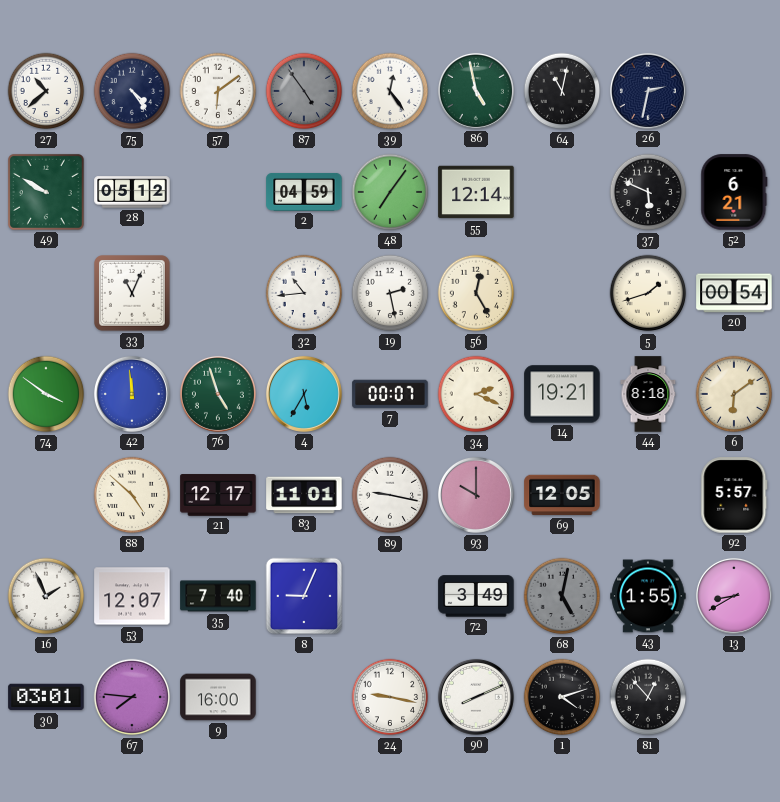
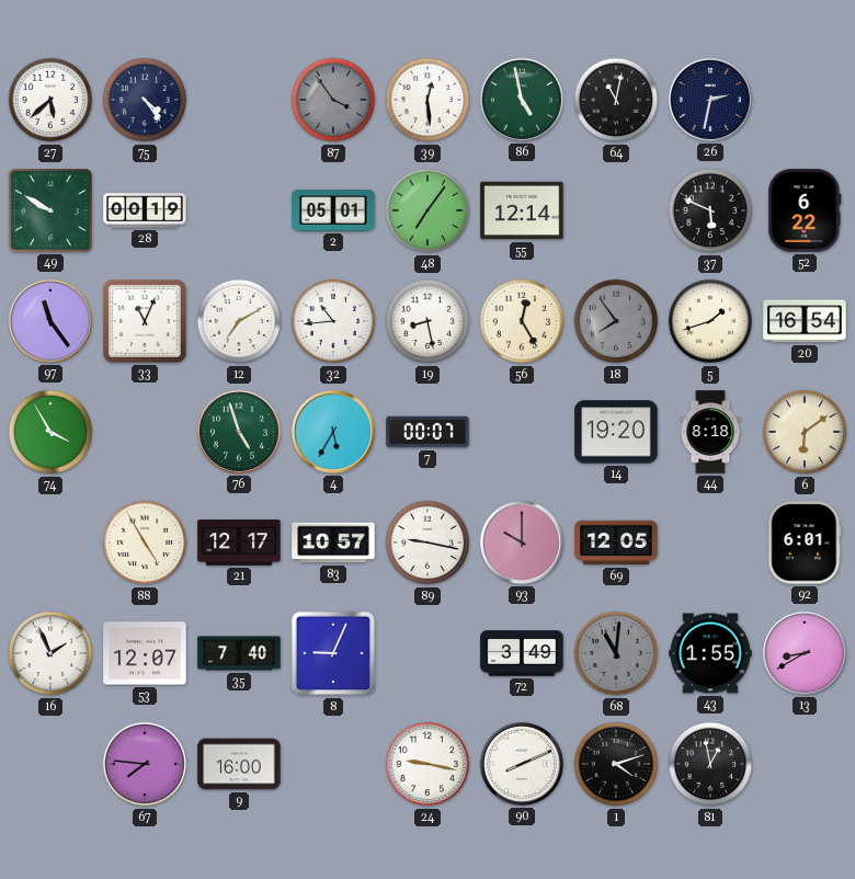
27: 10:38 -> 5:38 (50, 100)
57: 6:09 -> none (218, 91)
87: 4:54 -> 3:54 (333, 100)
39: 12:24 -> 12:29 (428, 100)
28: 05:12 -> 00:19 (145, 210)
2: 04:59 -> 05:01 (333, 210)
52: 6:21 -> 6:22 (805, 210)
97: none -> 11:24 (50, 321)
12: none -> 7:10 (239, 321)
19: 2:28 -> 8:28 (428, 321)
18: none -> 7:54 (616, 321)
20: 00:54 -> 16:54 (805, 321)
74: 3:51 -> 3:55 (50, 432)
42: 11:59 -> none (132, 394)
34: 2:19 -> none (476, 394)
14: 19:21 -> 19:20 (616, 432)
88: 4:52 -> 4:55 (145, 543)
83: 11:01 -> 10:57 (333, 543)
92: 5:57 -> 6:01 (805, 543)
68: 5:02 -> 11:01 (616, 653)
30: 03:01 -> none (46, 697)
81: 12:53 -> 12:58 (710, 764)
